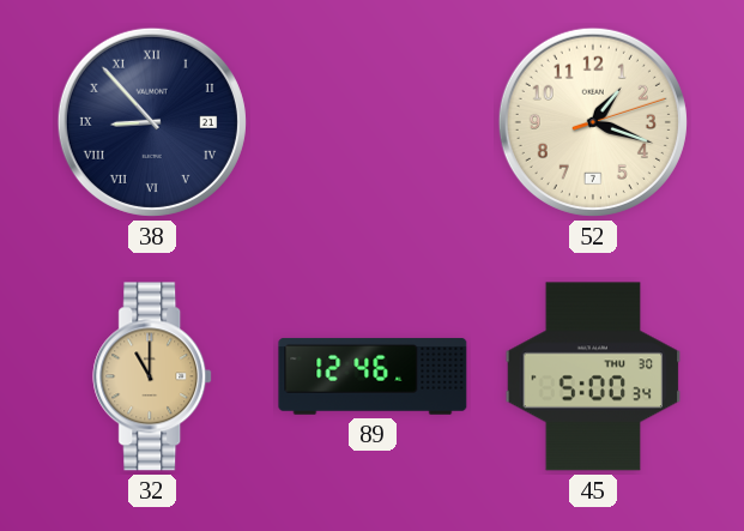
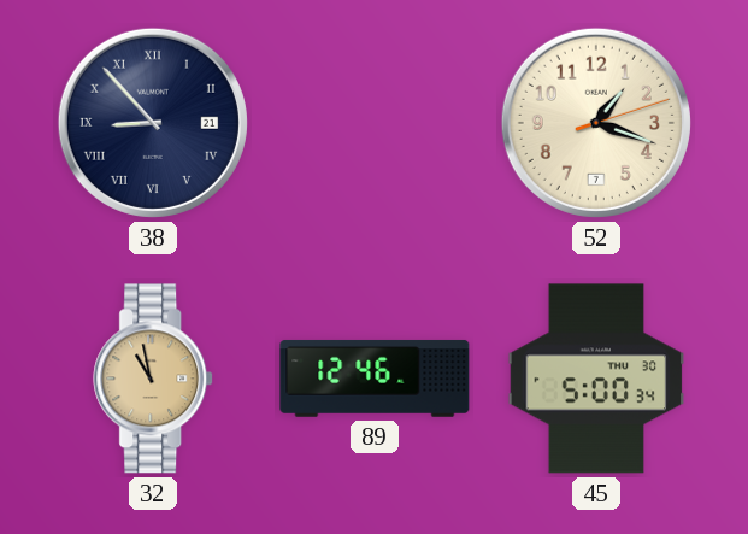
32: 11:00 -> 10:58 (154, 379)
